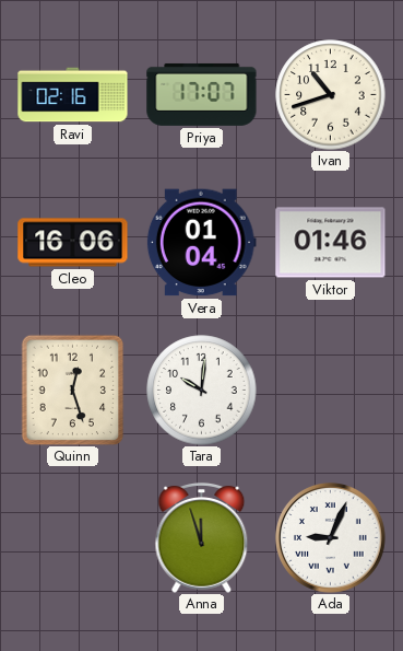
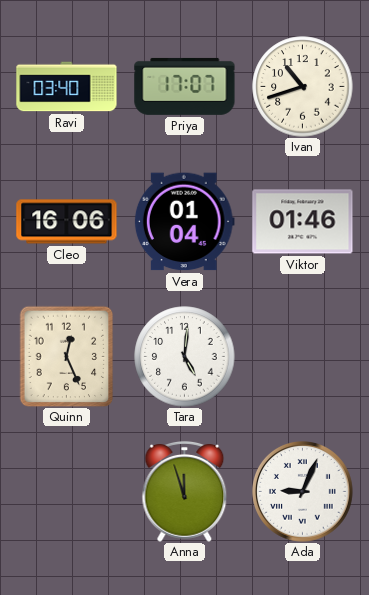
Ravi: 02:16 -> 03:40 (67, 87)
Quinn: 12:27 -> 12:26 (67, 356)
Tara: 10:01 -> 5:01 (185, 357)
